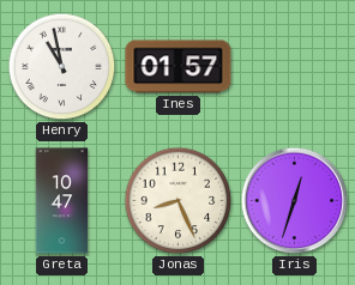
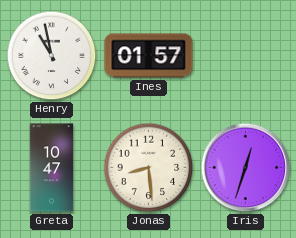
Jonas: 8:26 -> 8:29 (149, 168)
